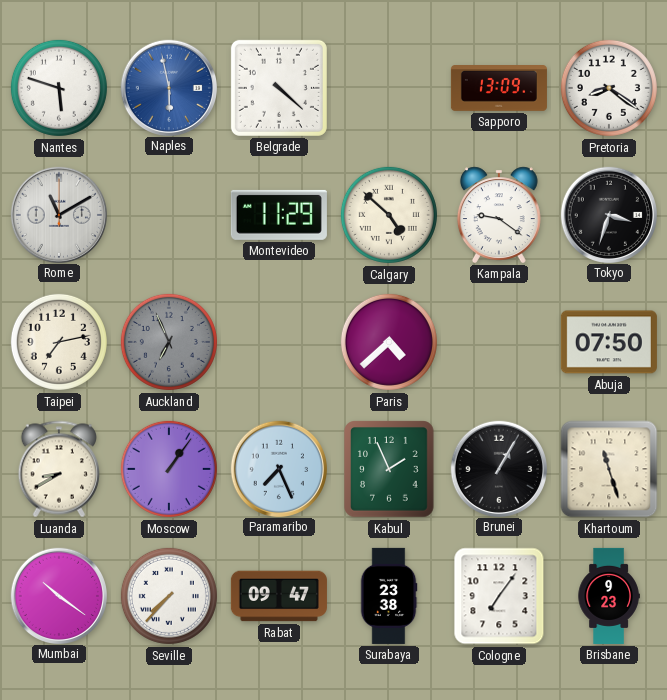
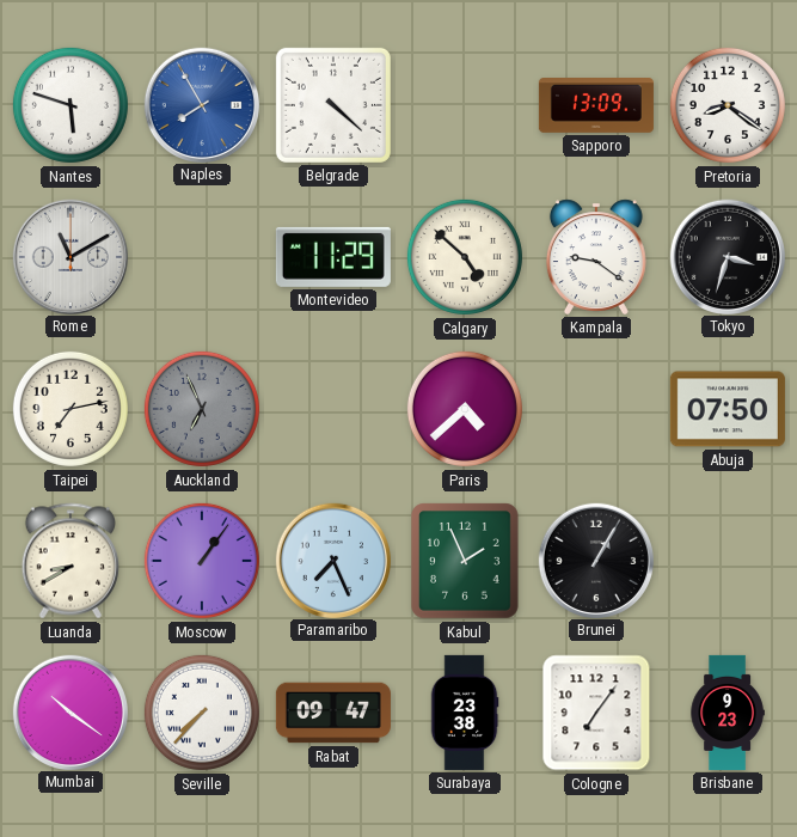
Naples: 5:58 -> 7:55 (201, 104)
Khartoum: 11:27 -> none (609, 469)
